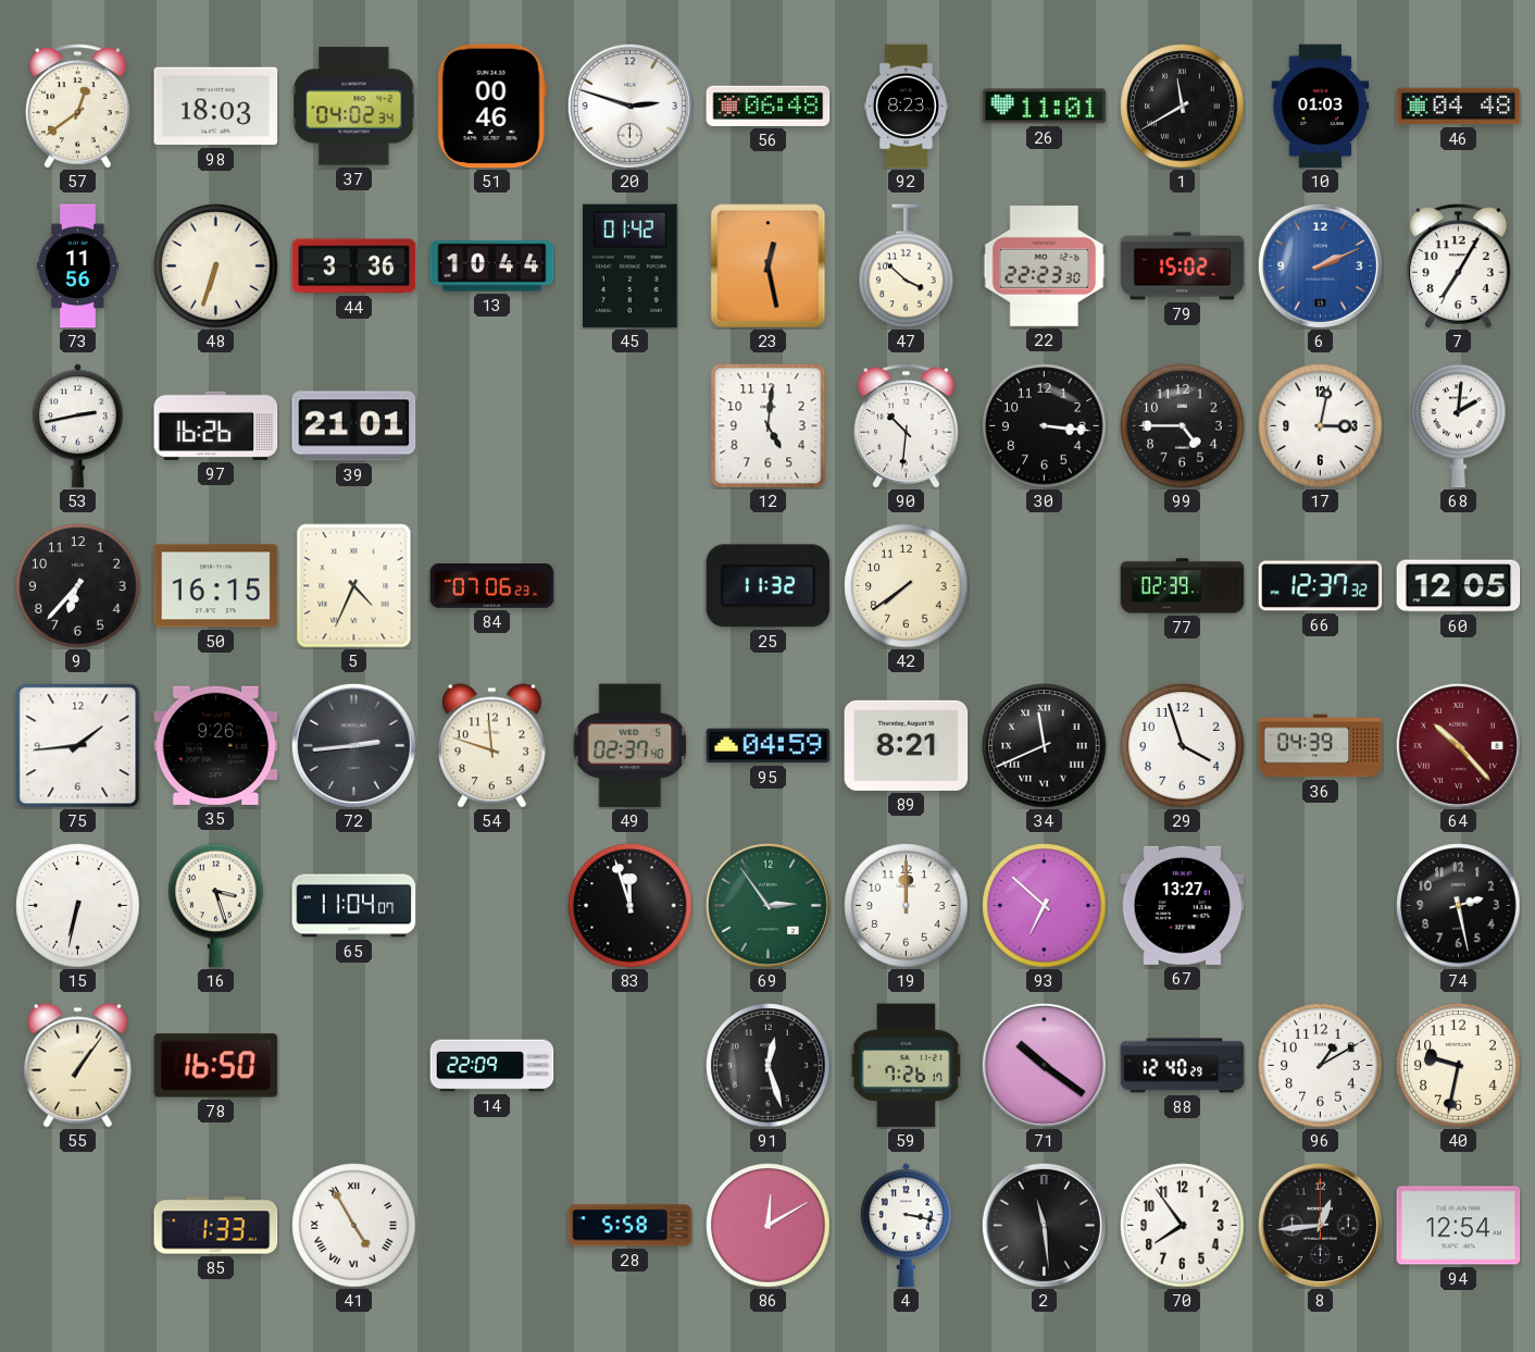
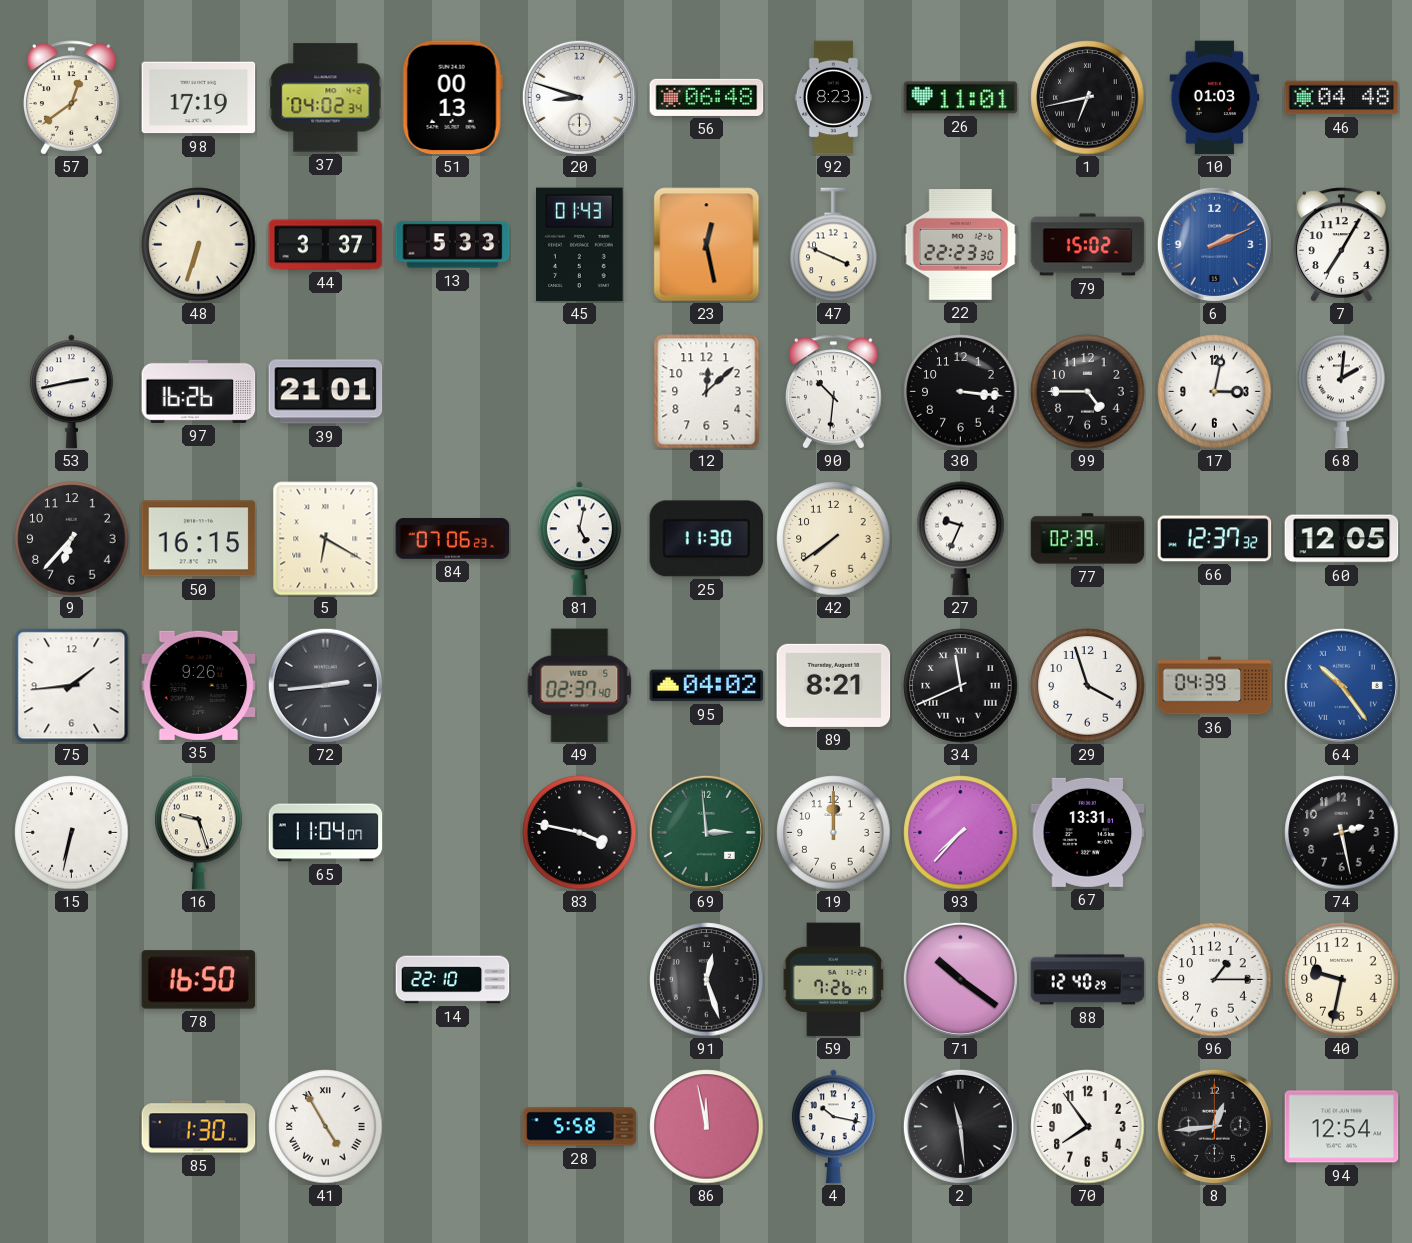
98: 18:03 -> 17:19 (199, 98)
51: 00:46 -> 00:13 (452, 98)
20: 2:48 -> 8:48 (579, 97)
1: 11:40 -> 6:43 (1088, 98)
73: 11:56 -> none (77, 266)
44: 3:36 -> 3:37 (326, 245)
13: 10:44 -> 5:33 (453, 245)
45: 01:42 -> 01:43 (580, 245)
47: 3:52 -> 3:49 (834, 245)
12: 5:01 -> 12:08 (707, 392)
5: 4:34 -> 6:20 (326, 539)
81: none -> 5:02 (579, 539)
25: 11:32 -> 11:30 (707, 539)
27: none -> 9:34 (961, 539)
54: 11:48 -> none (492, 746)
95: 04:59 -> 04:02 (707, 686)
64: 10:23 -> 10:24 (1341, 685)
64 dial: burgundy -> blue (1341, 685)
16: 3:27 -> 9:27 (199, 833)
83: 11:57 -> 3:47 (580, 833)
69: 2:54 -> 2:59 (706, 832)
93: 6:52 -> 7:37 (961, 833)
67: 13:27 -> 13:31 (1088, 832)
55: 1:06 -> none (78, 1066)
14: 22:09 -> 22:10 (453, 980)
96: 1:10 -> 1:15 (1215, 980)
85: 1:33 -> 1:30 (199, 1127)
86: 12:10 -> 11:58 (707, 1127)
4: 3:17 -> 10:17 (833, 1127)
